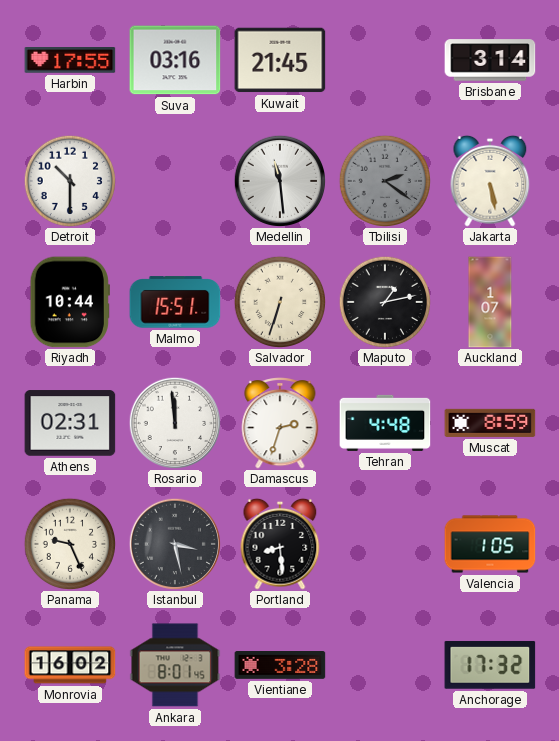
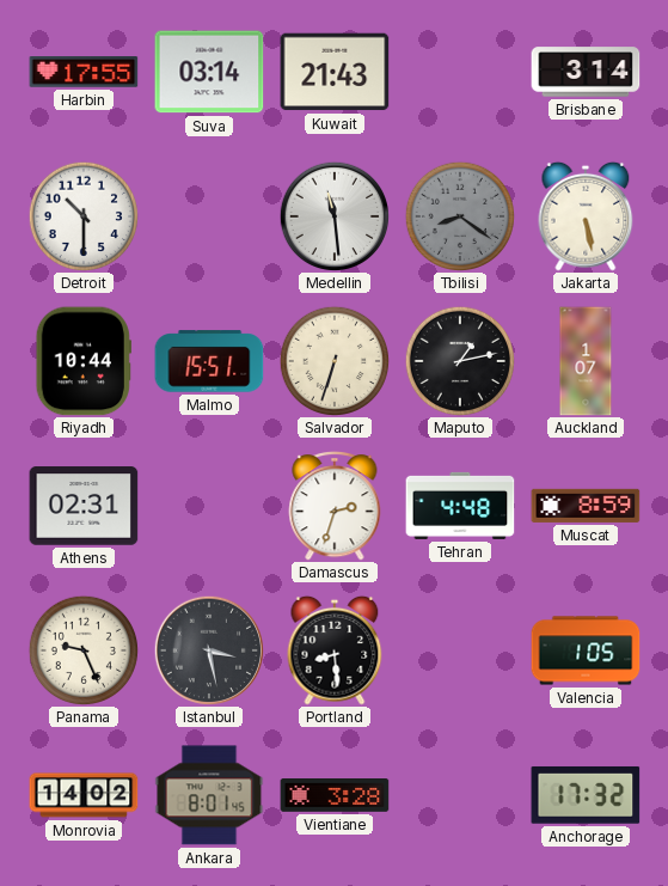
Suva: 03:16 -> 03:14 (209, 72)
Kuwait: 21:45 -> 21:43 (335, 72)
Tbilisi: 2:21 -> 8:21 (459, 215)
Rosario: 11:59 -> none (174, 422)
Monrovia: 16:02 -> 14:02 (84, 795)
